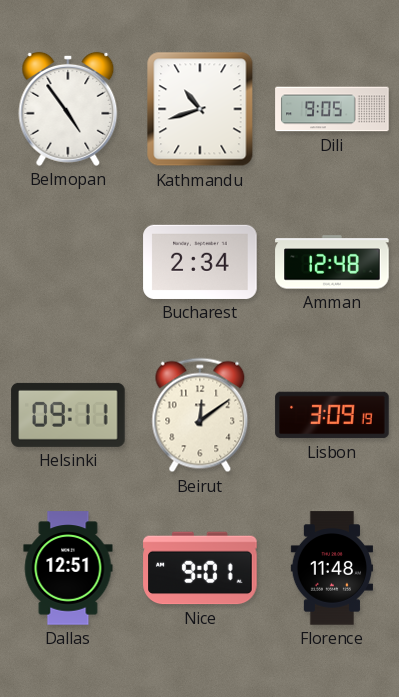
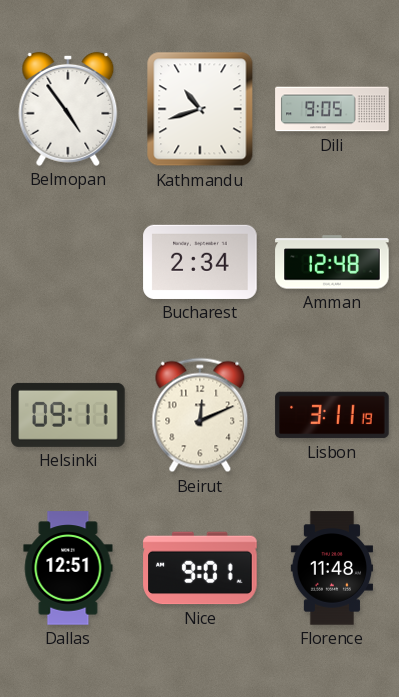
Beirut: 12:09 -> 12:11 (200, 415)
Lisbon: 3:09 -> 3:11 (332, 415)
